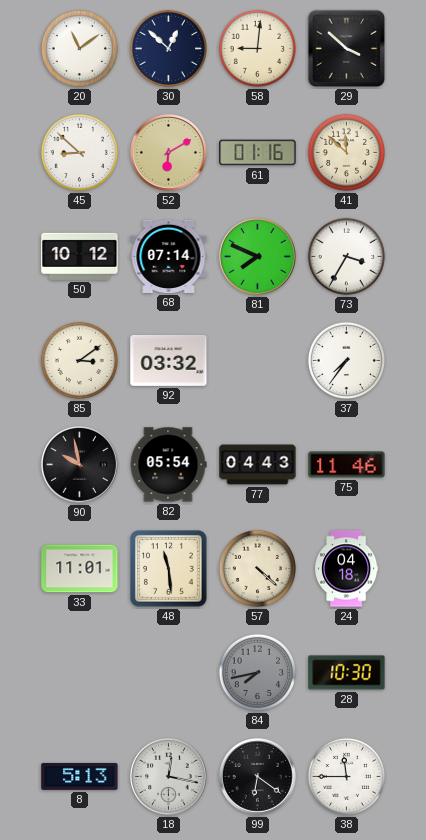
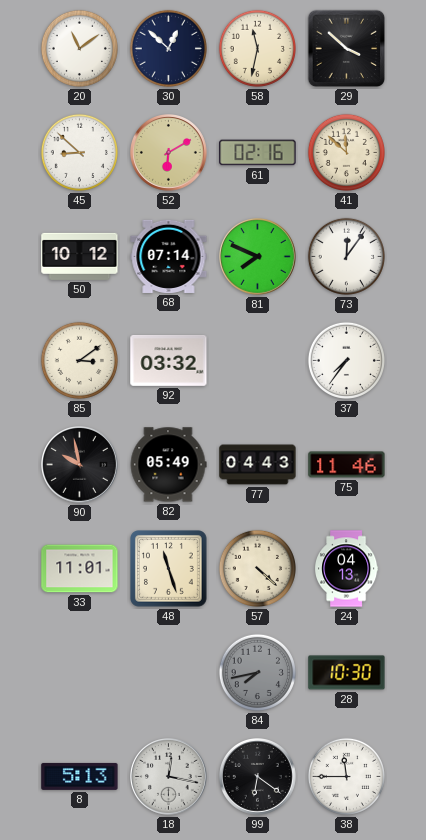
58: 9:01 -> 11:32 (257, 48)
61: 01:16 -> 02:16 (258, 153)
73: 3:35 -> 12:06 (346, 256)
82: 05:54 -> 05:49 (168, 465)
48: 11:29 -> 11:27 (169, 569)
24: 04:18 -> 04:13 (347, 569)
